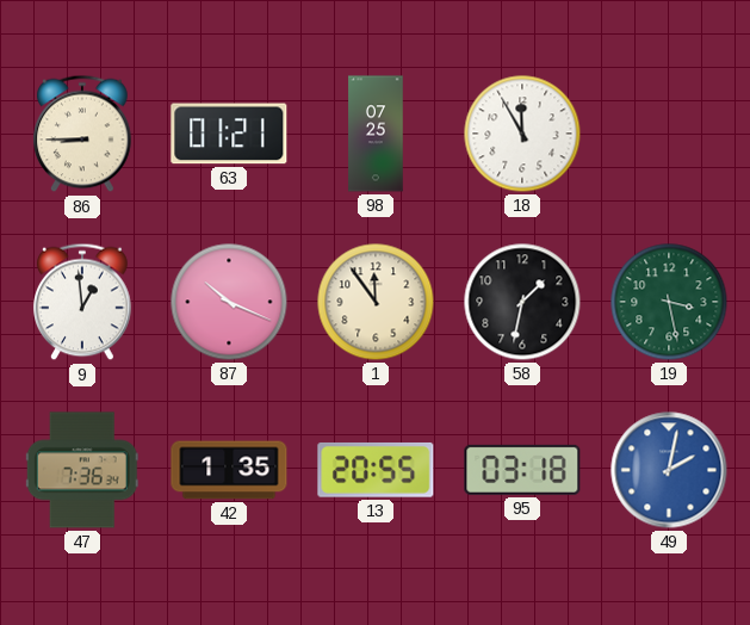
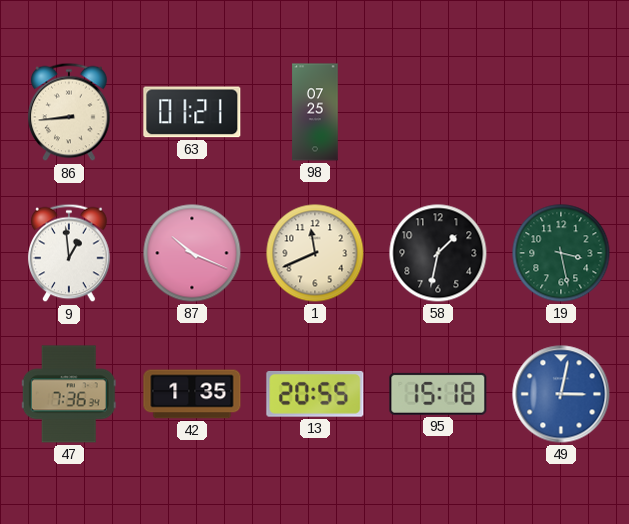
86: 8:45 -> 8:44 (69, 112)
18: 11:55 -> none (522, 134)
1: 11:54 -> 11:41 (315, 253)
95: 03:18 -> 15:18 (438, 394)
49: 2:02 -> 3:02 (561, 394)
